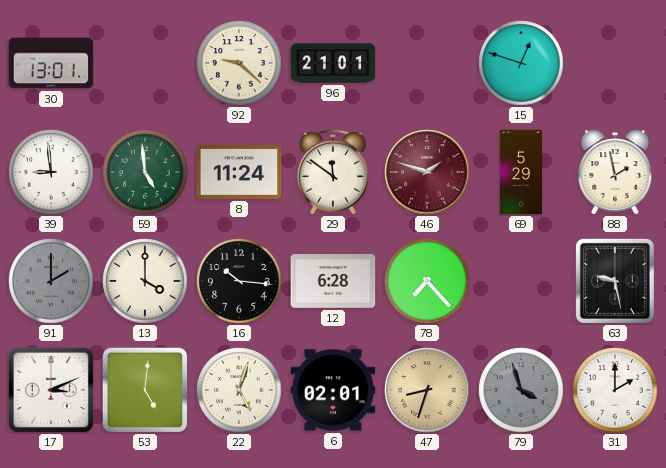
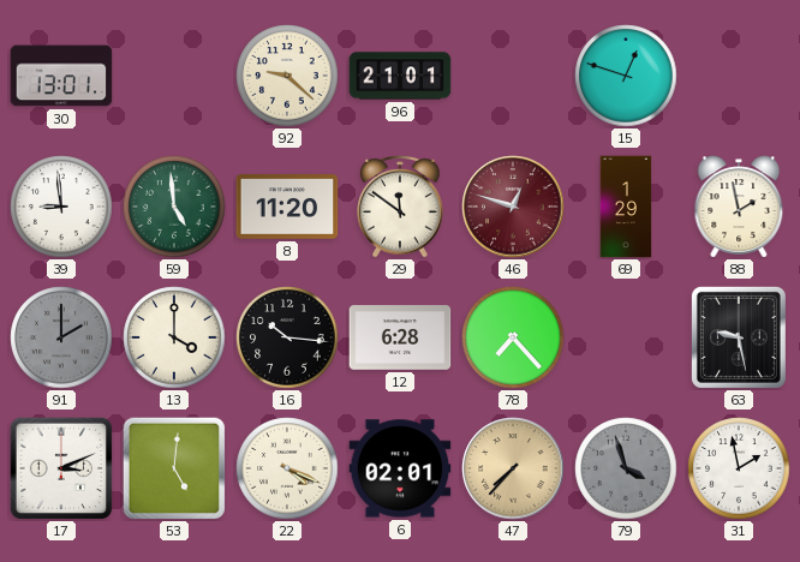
8: 11:24 -> 11:20 (287, 207)
46: 1:48 -> 12:48 (513, 207)
69: 5:29 -> 1:29 (626, 207)
22: 5:03 -> 4:19 (287, 468)
47: 8:33 -> 7:37 (513, 468)
31: 2:00 -> 1:58 (739, 468)
